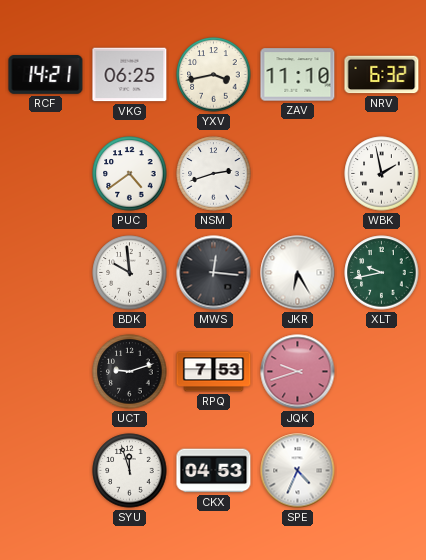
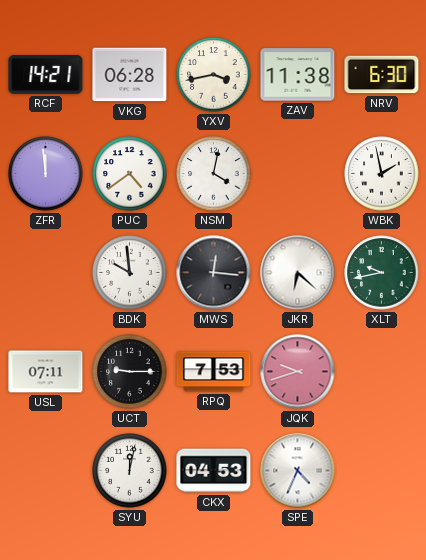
VKG: 06:25 -> 06:28 (130, 75)
ZAV: 11:10 -> 11:38 (298, 75)
NRV: 6:32 -> 6:30 (382, 75)
ZFR: none -> 11:59 (46, 174)
NSM: 2:42 -> 4:02 (214, 174)
JKR: 6:25 -> 6:22 (298, 273)
USL: none -> 07:11 (46, 372)
UCT: 9:12 -> 9:15 (130, 372)
SYU: 11:57 -> 12:02 (130, 471)
